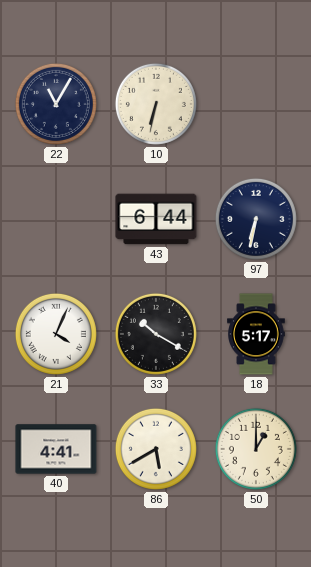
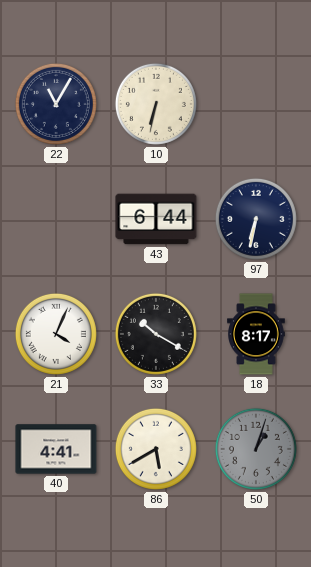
18: 5:17 -> 8:17 (256, 334)
50: 1:00 -> 1:03 (256, 449)
50 dial: cream -> grey (256, 449)
